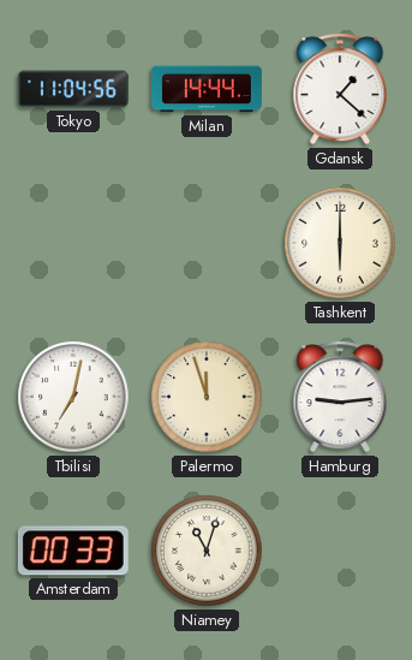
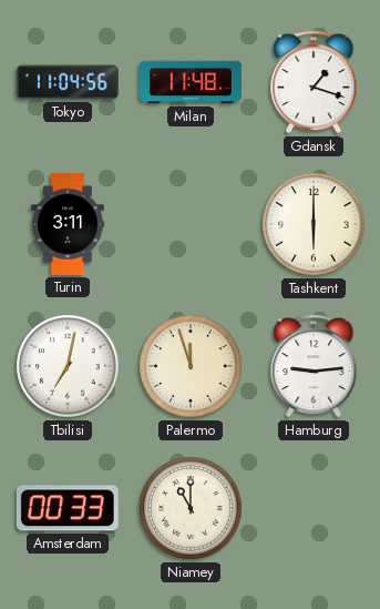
Milan: 14:44 -> 11:48 (191, 82)
Gdansk: 1:22 -> 1:18 (314, 82)
Turin: none -> 3:11 (68, 224)
Niamey: 11:03 -> 11:00 (191, 508)
